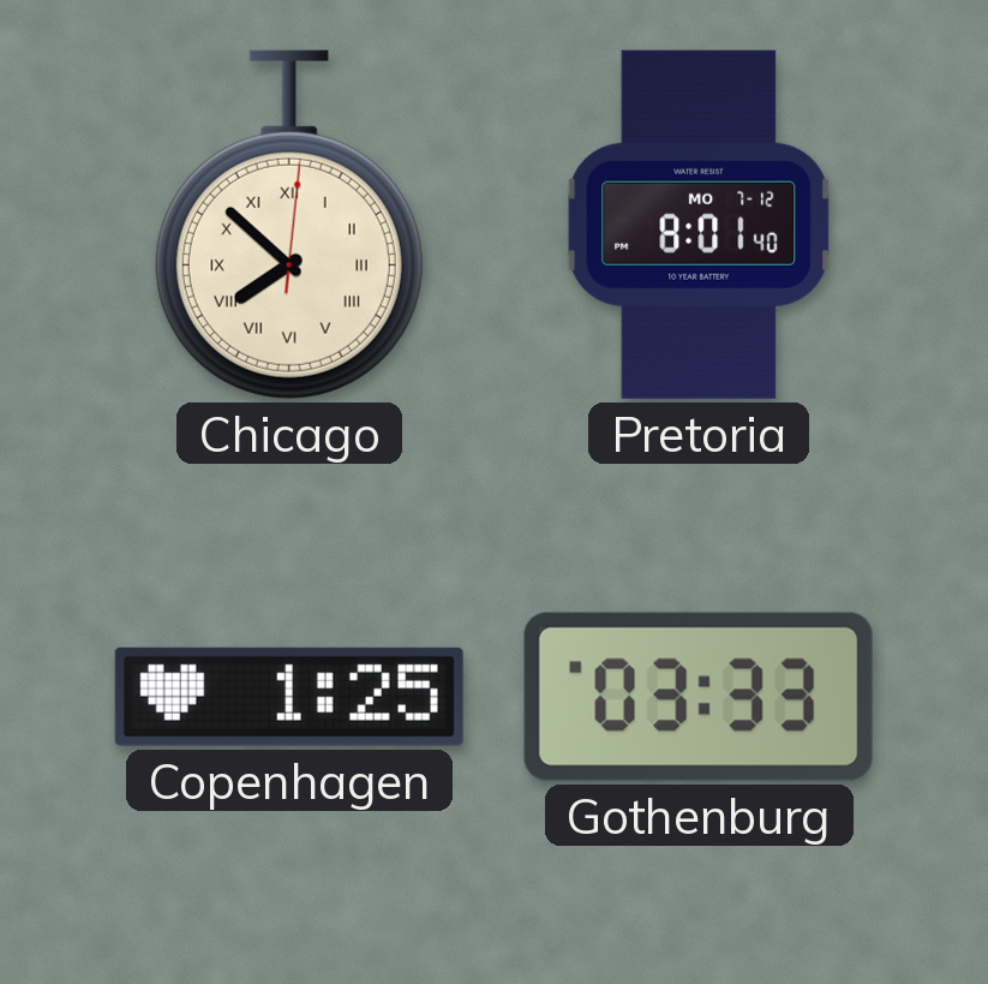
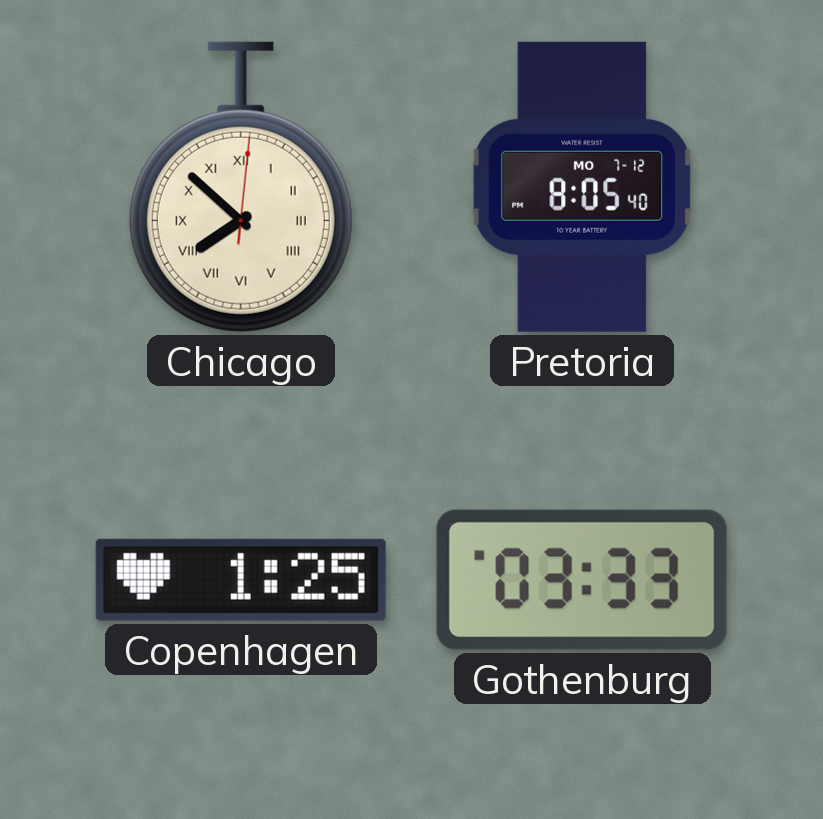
Pretoria: 8:01 -> 8:05 (582, 187)
